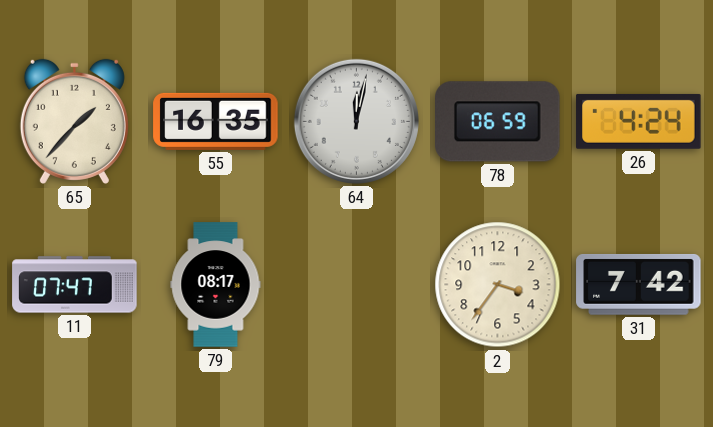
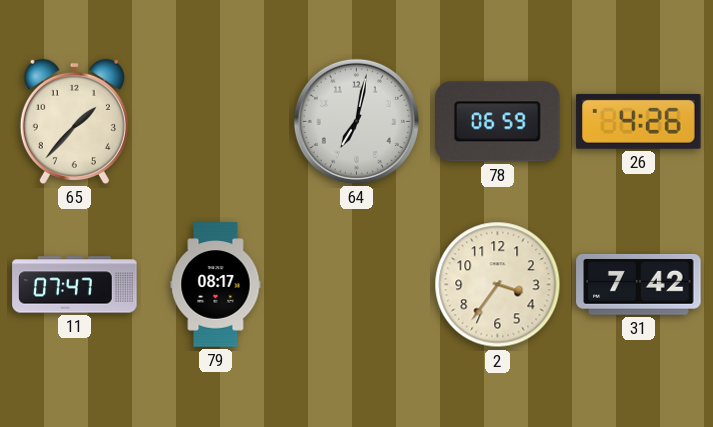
55: 16:35 -> none (216, 121)
64: 12:02 -> 7:02 (356, 121)
26: 4:24 -> 4:26 (639, 121)
